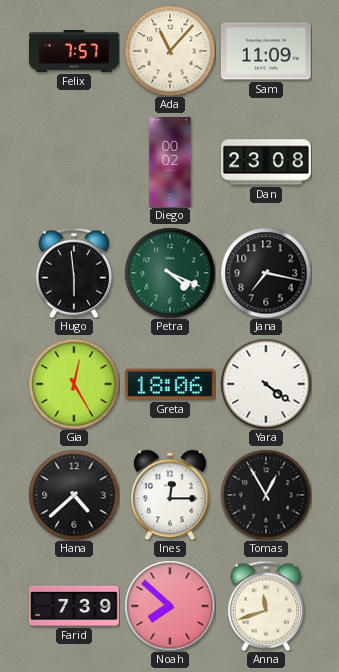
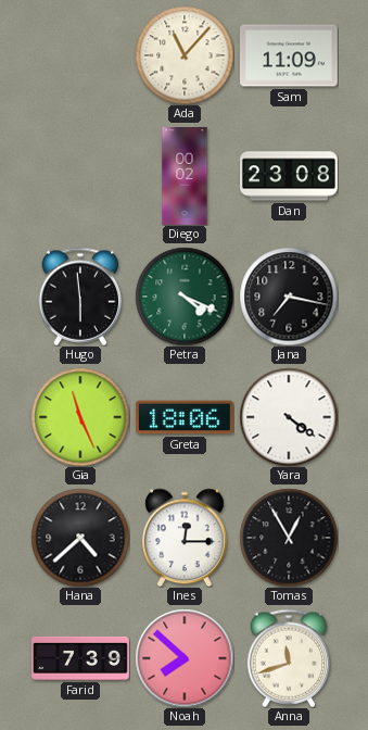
Felix: 7:57 -> none (75, 52)
Gia: 12:25 -> 11:26 (80, 417)
